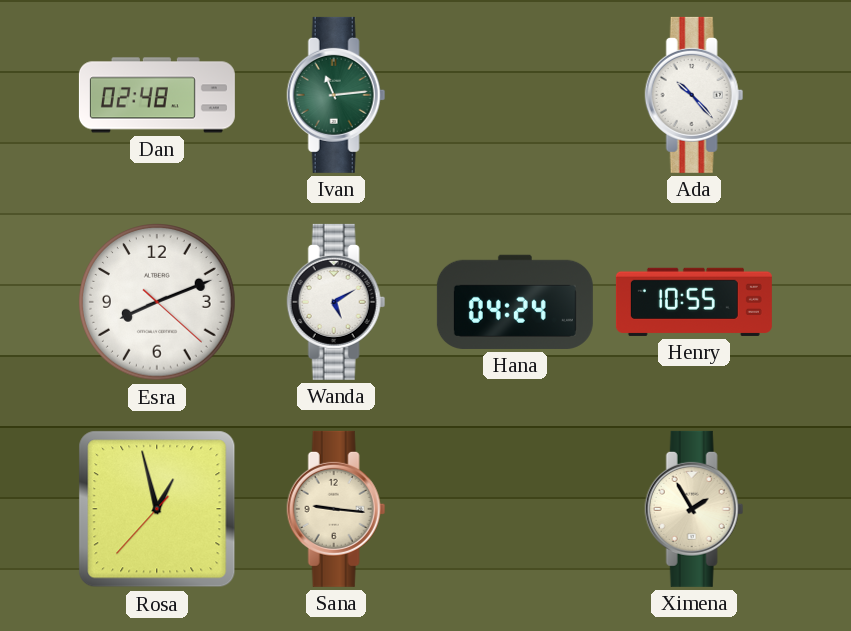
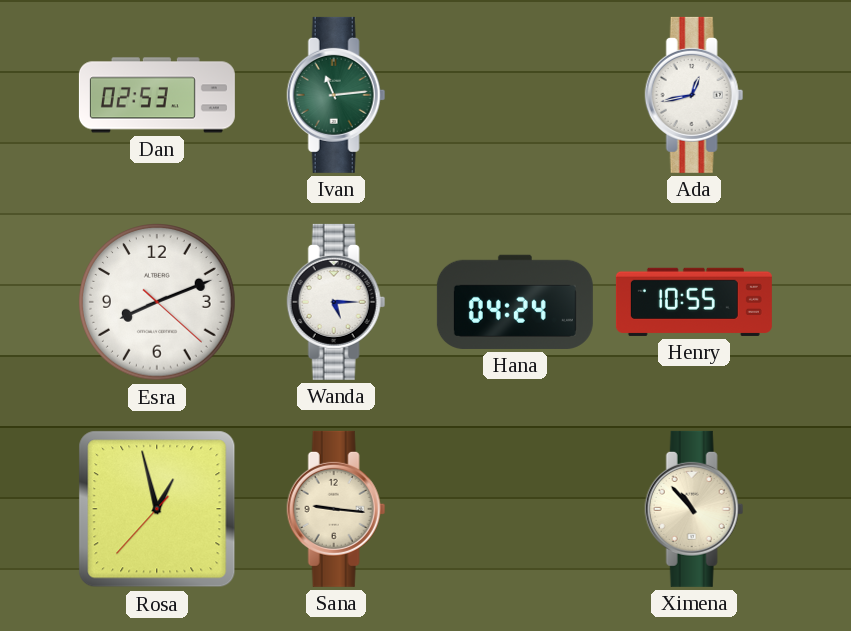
Dan: 02:48 -> 02:53 (157, 95)
Ada: 10:23 -> 12:43 (694, 95)
Wanda: 5:10 -> 5:15 (336, 302)
Ximena: 1:55 -> 10:53 (694, 509)
